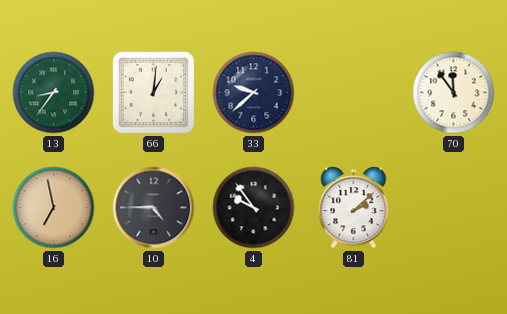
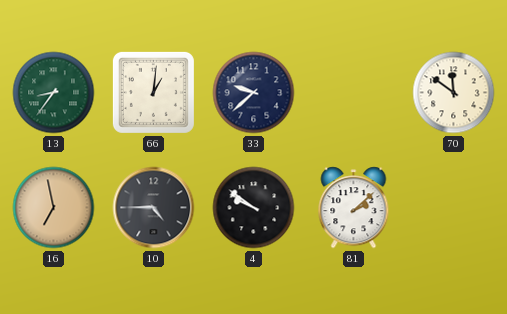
70: 11:54 -> 11:51 (454, 93)
4: 9:54 -> 9:51 (254, 208)
